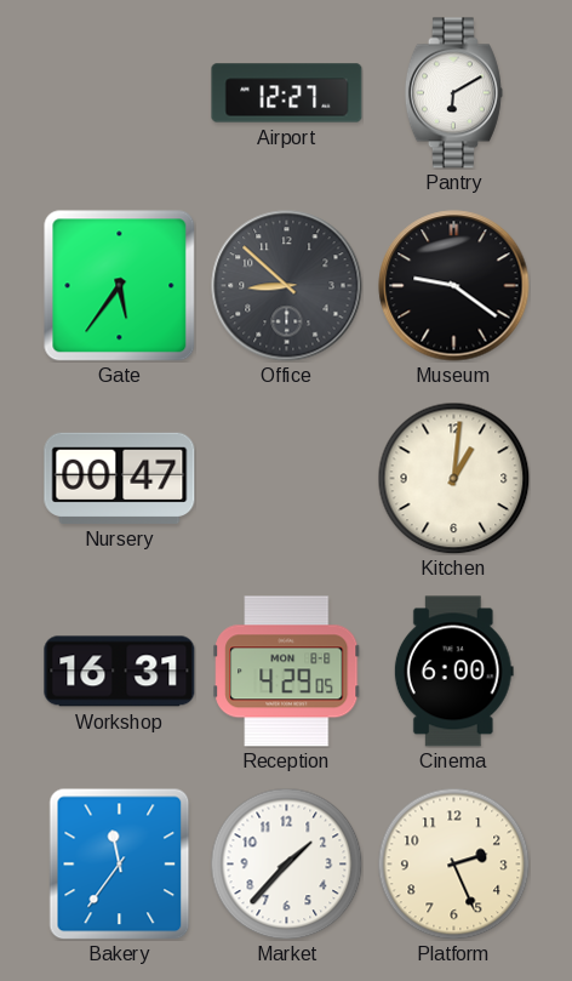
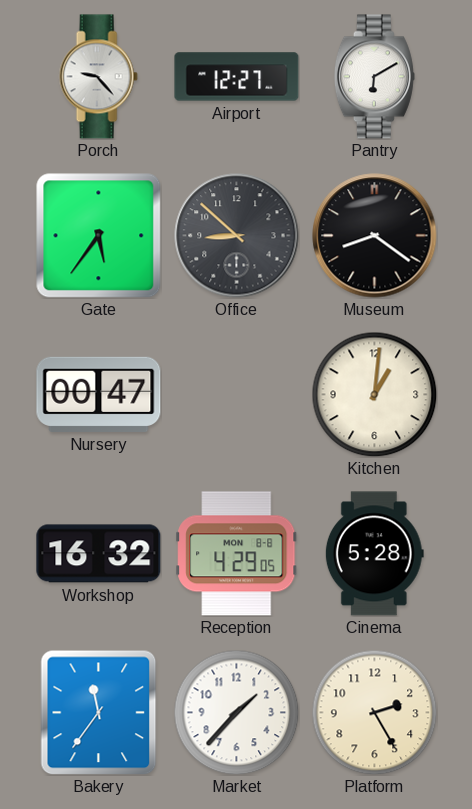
Porch: none -> 9:23 (98, 77)
Museum: 9:21 -> 8:21 (375, 236)
Workshop: 16:31 -> 16:32 (99, 554)
Cinema: 6:00 -> 5:28 (374, 554)
Platform: 2:26 -> 2:25 (374, 712)
